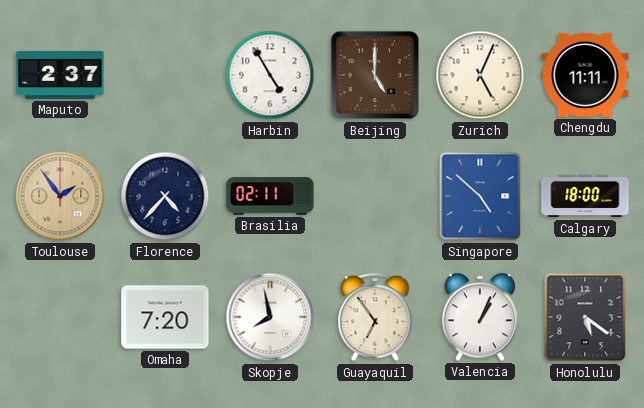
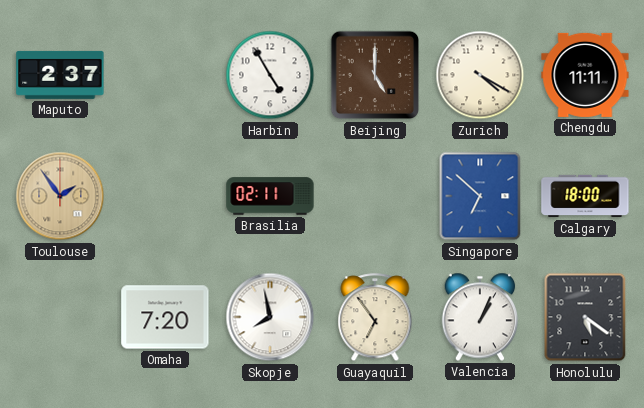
Zurich: 5:04 -> 4:20 (480, 75)
Florence: 4:37 -> none (165, 196)
Singapore: 4:52 -> 6:52 (480, 196)
